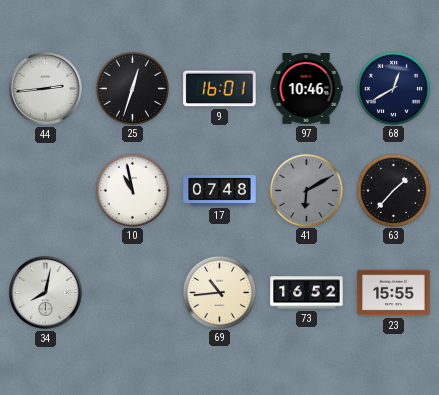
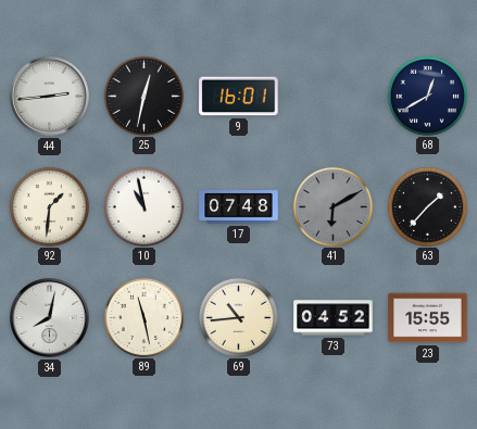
25: 12:33 -> 12:32 (143, 96)
97: 10:46 -> none (306, 89)
92: none -> 1:31 (49, 206)
89: none -> 11:28 (143, 317)
73: 16:52 -> 04:52 (334, 318)
